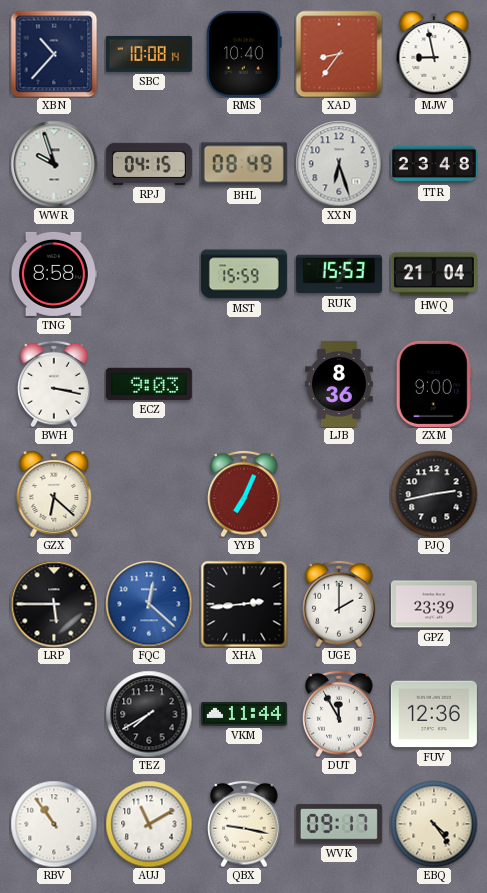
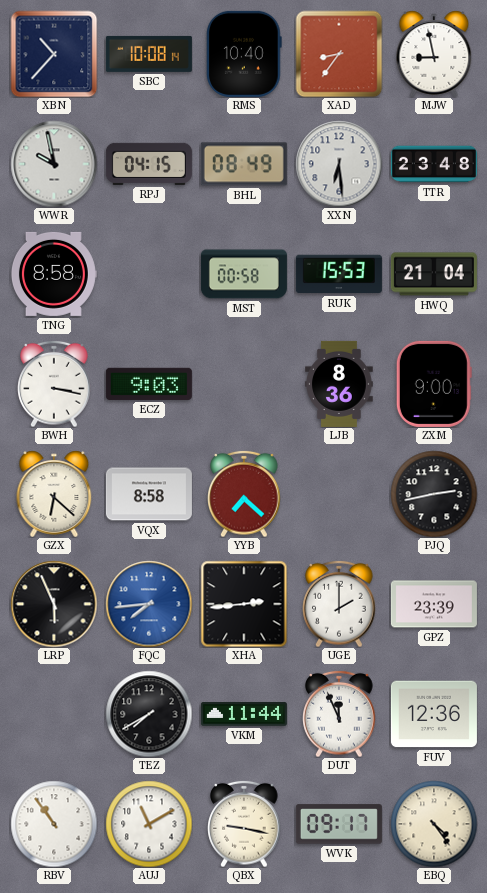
WWR: 9:57 -> 9:58 (54, 164)
XXN: 6:27 -> 6:29 (339, 164)
MST: 15:59 -> 00:58 (244, 274)
VQX: none -> 8:58 (149, 494)
YYB: 7:04 -> 7:22 (244, 494)
LRP: 5:45 -> 5:56 (54, 604)
FQC: 12:22 -> 7:44 (149, 604)
DUT: 11:55 -> 11:56 (339, 714)
